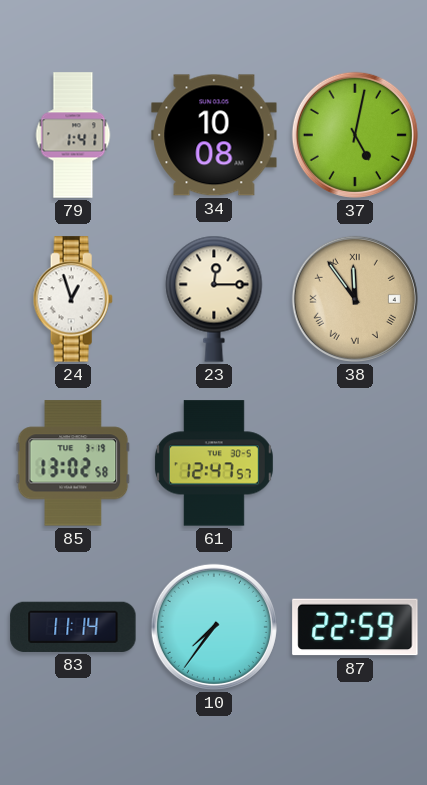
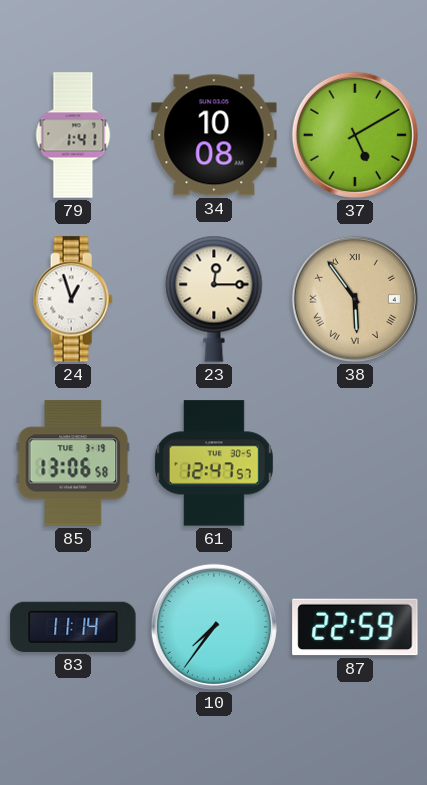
37: 5:02 -> 5:10 (355, 135)
38: 11:54 -> 5:54 (355, 299)
85: 13:02 -> 13:06 (73, 463)
